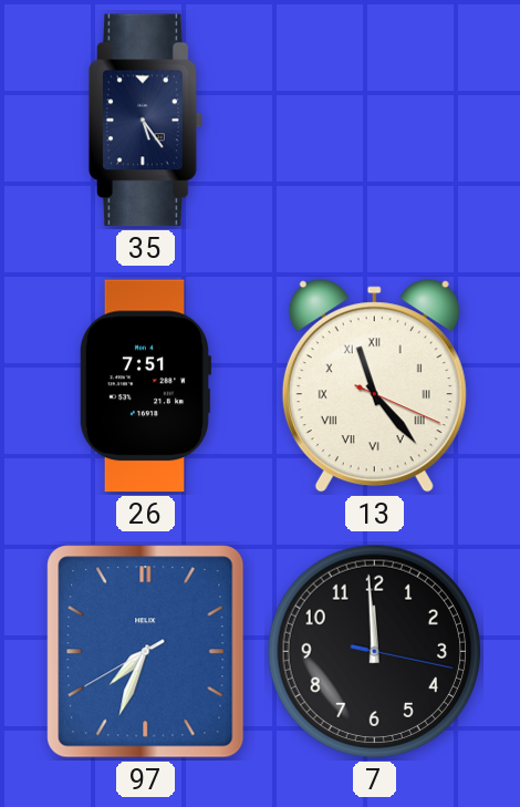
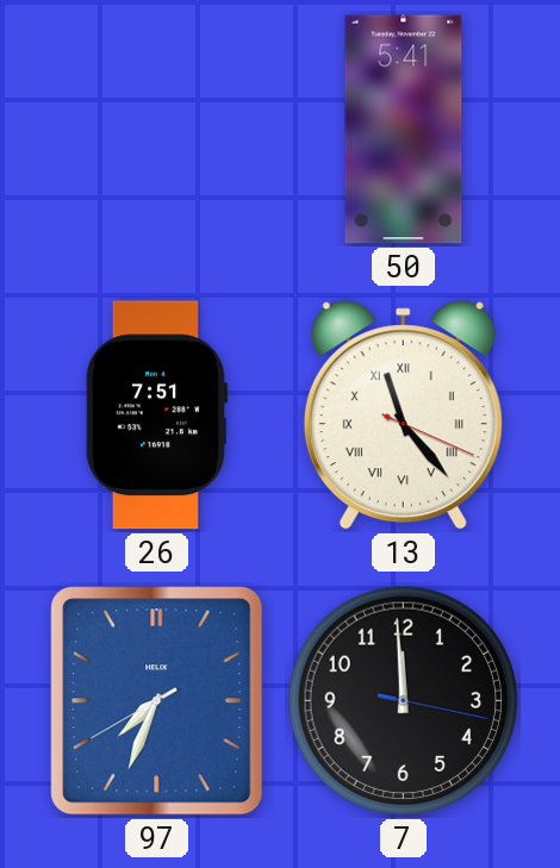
35: 5:24 -> none (146, 121)
50: none -> 5:41 (404, 130)
